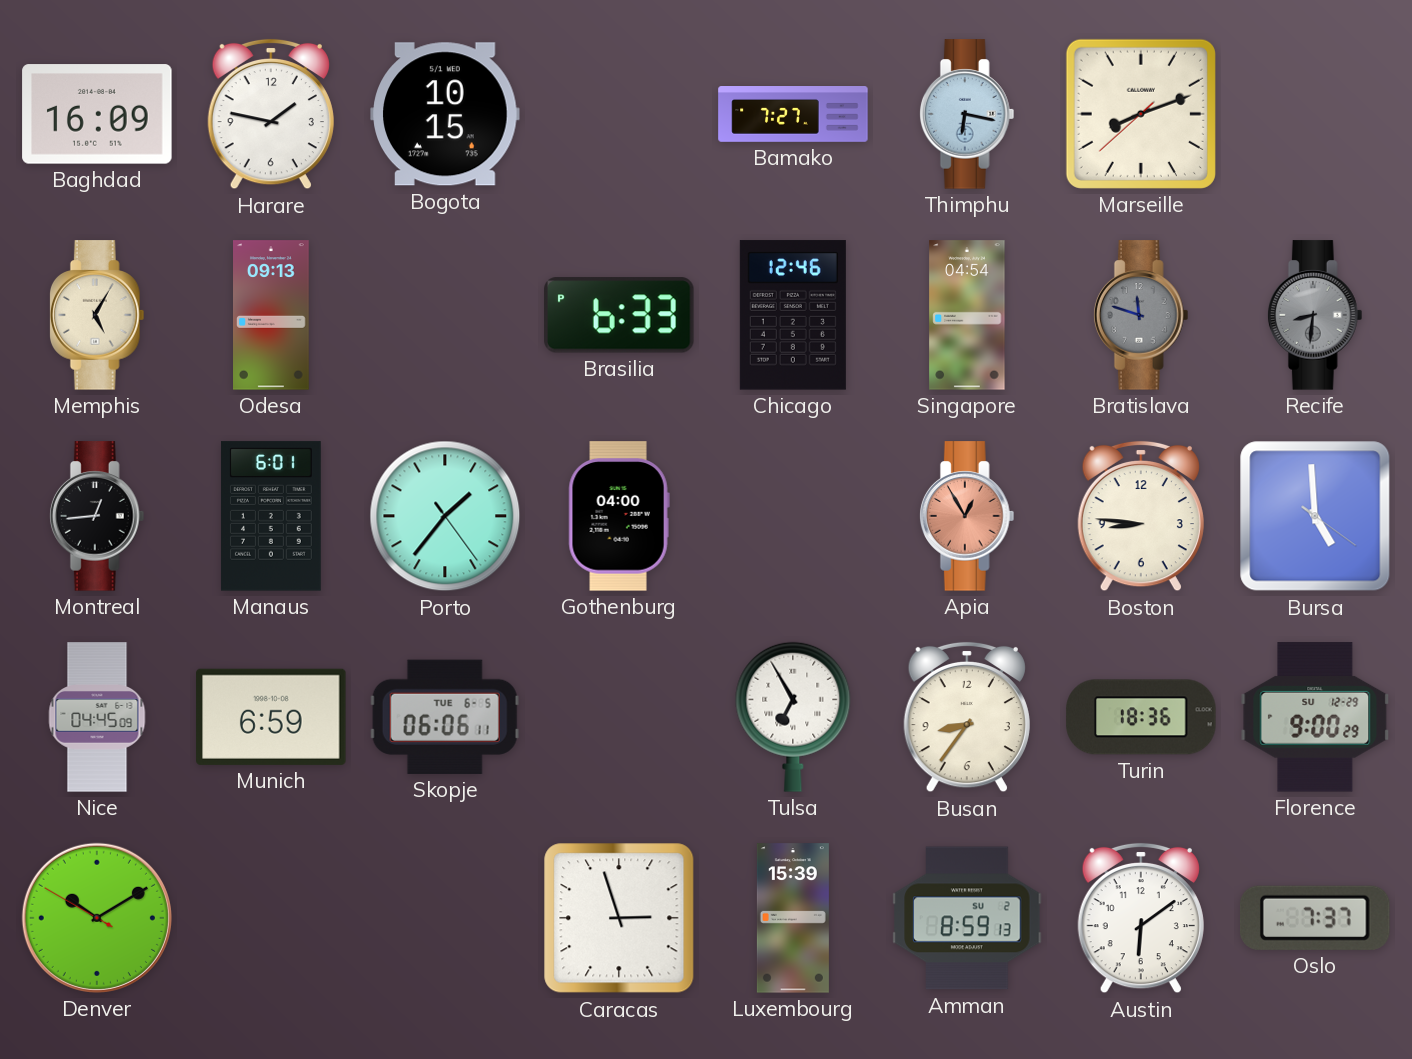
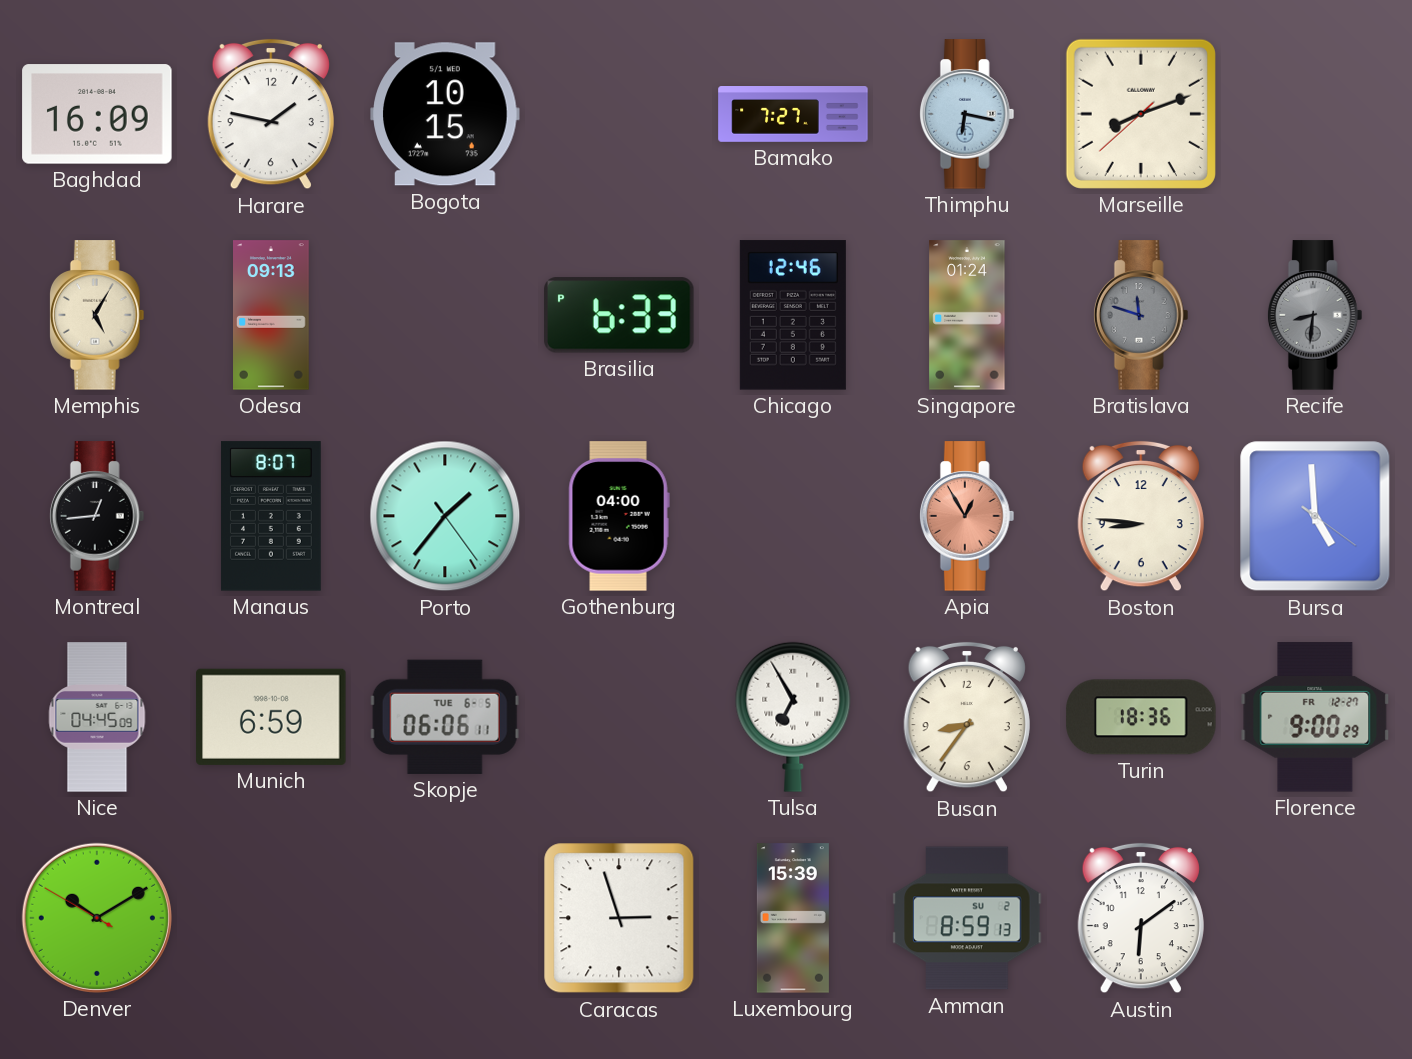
Singapore: 04:54 -> 01:24 (967, 315)
Manaus: 6:01 -> 8:07 (271, 516)
Florence date: SU 12-29 -> FR 12-27 (1315, 717)
Oslo: 7:37 -> none (1316, 918)
